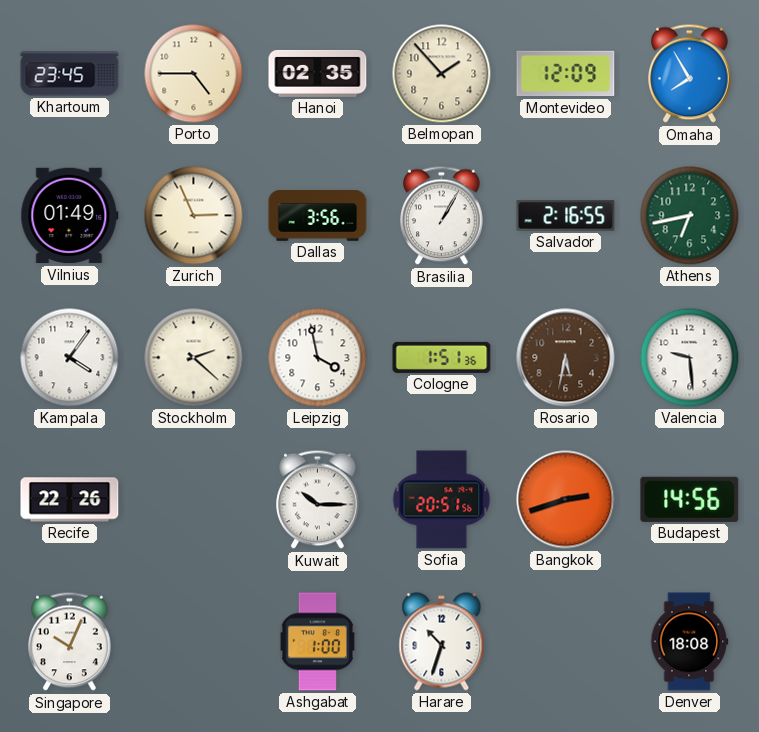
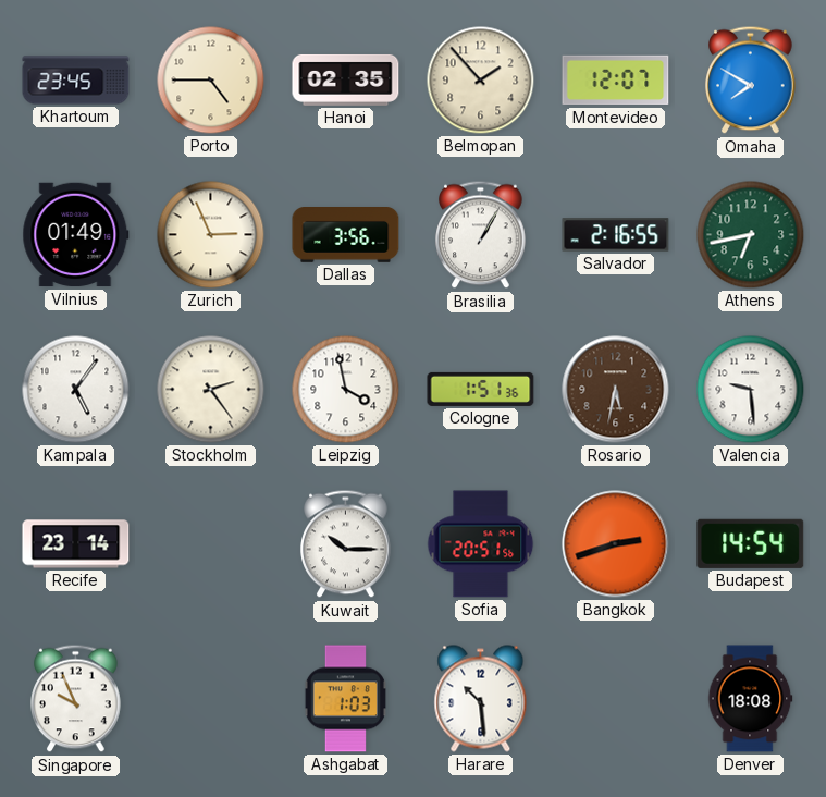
Montevideo: 12:09 -> 12:07 (616, 81)
Omaha: 7:55 -> 7:50 (751, 81)
Kampala: 4:06 -> 5:06 (76, 390)
Stockholm: 2:22 -> 2:24 (211, 390)
Recife: 22:26 -> 23:14 (76, 544)
Budapest: 14:56 -> 14:54 (751, 543)
Singapore: 10:04 -> 9:56 (76, 699)
Ashgabat: 1:00 -> 1:03 (345, 699)
Harare: 10:33 -> 10:29 (481, 699)
